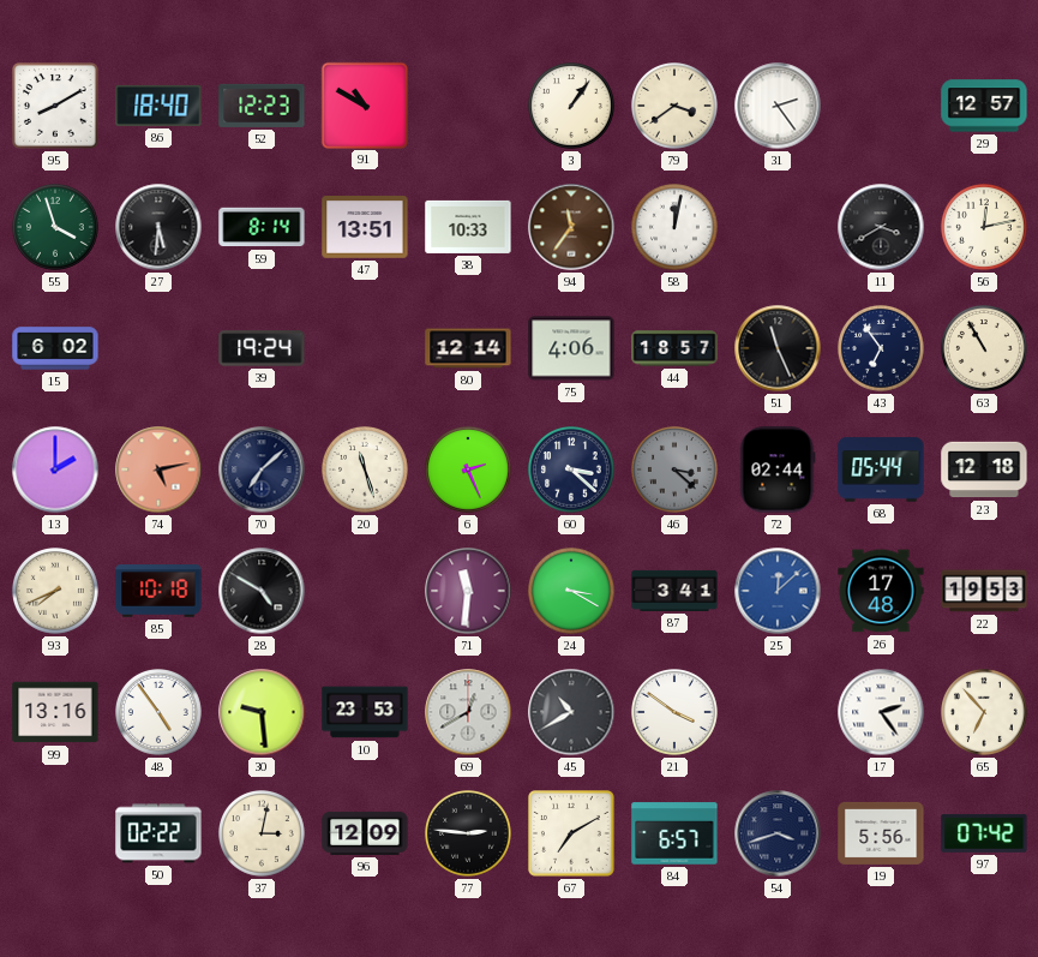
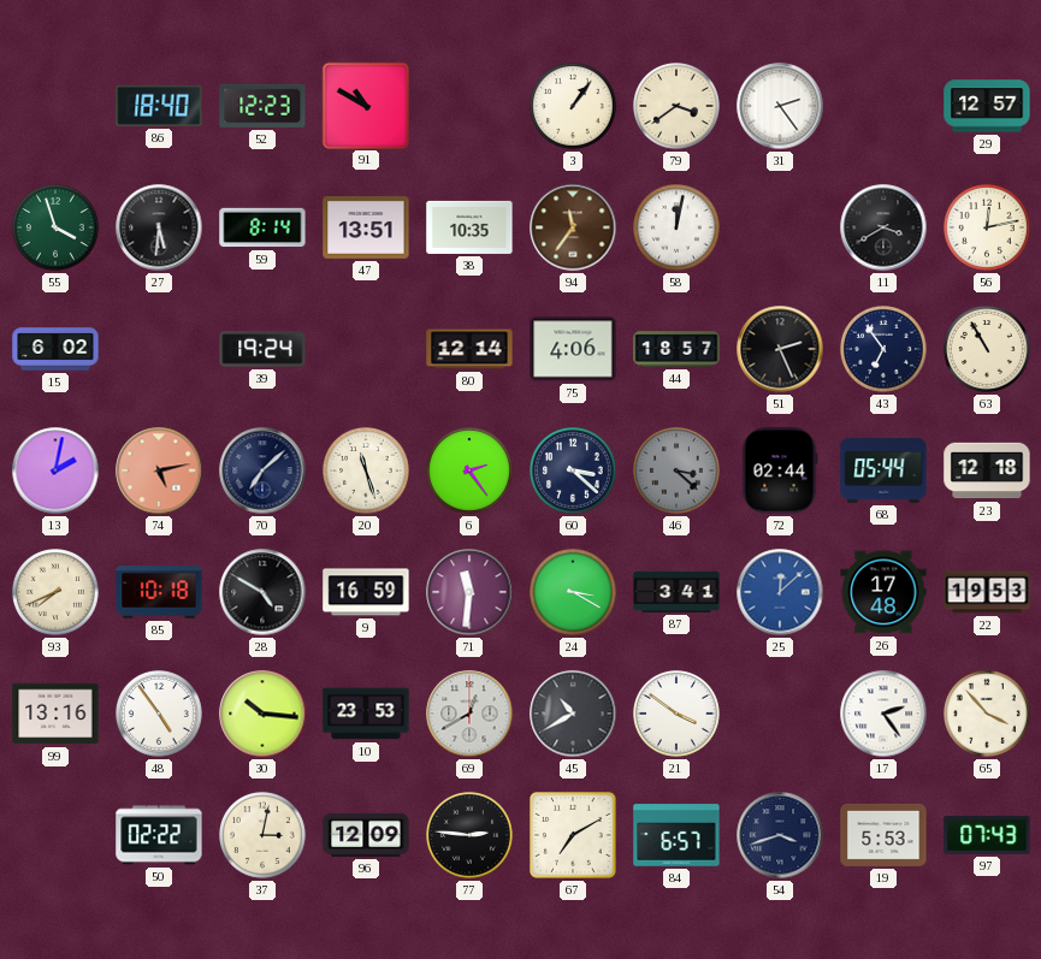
95: 8:10 -> none (56, 107)
38: 10:33 -> 10:35 (469, 227)
51: 11:26 -> 2:26 (780, 349)
13: 2:00 -> 2:02 (55, 470)
6: 2:26 -> 2:24 (471, 472)
9: none -> 16:59 (366, 592)
30: 9:29 -> 10:16 (262, 714)
65: 6:53 -> 3:53 (988, 715)
19: 5:56 -> 5:53 (883, 835)
97: 07:42 -> 07:43 (987, 835)
